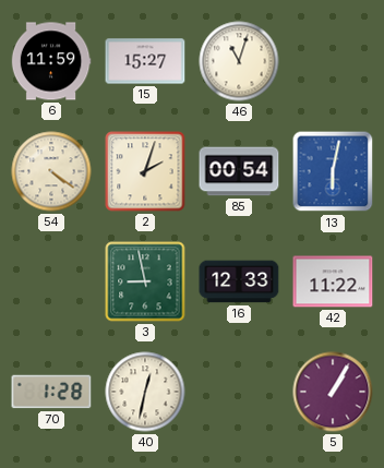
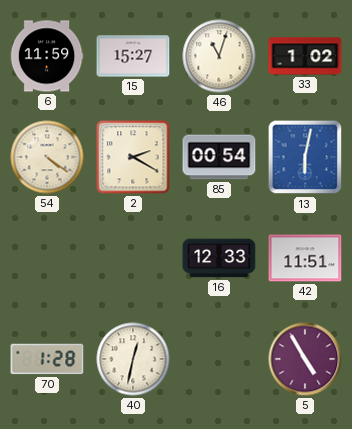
33: none -> 1:02 (305, 56)
2: 2:03 -> 2:20 (133, 157)
3: 8:58 -> none (145, 281)
42: 11:22 -> 11:51 (305, 258)
5: 1:05 -> 4:55 (305, 359)
